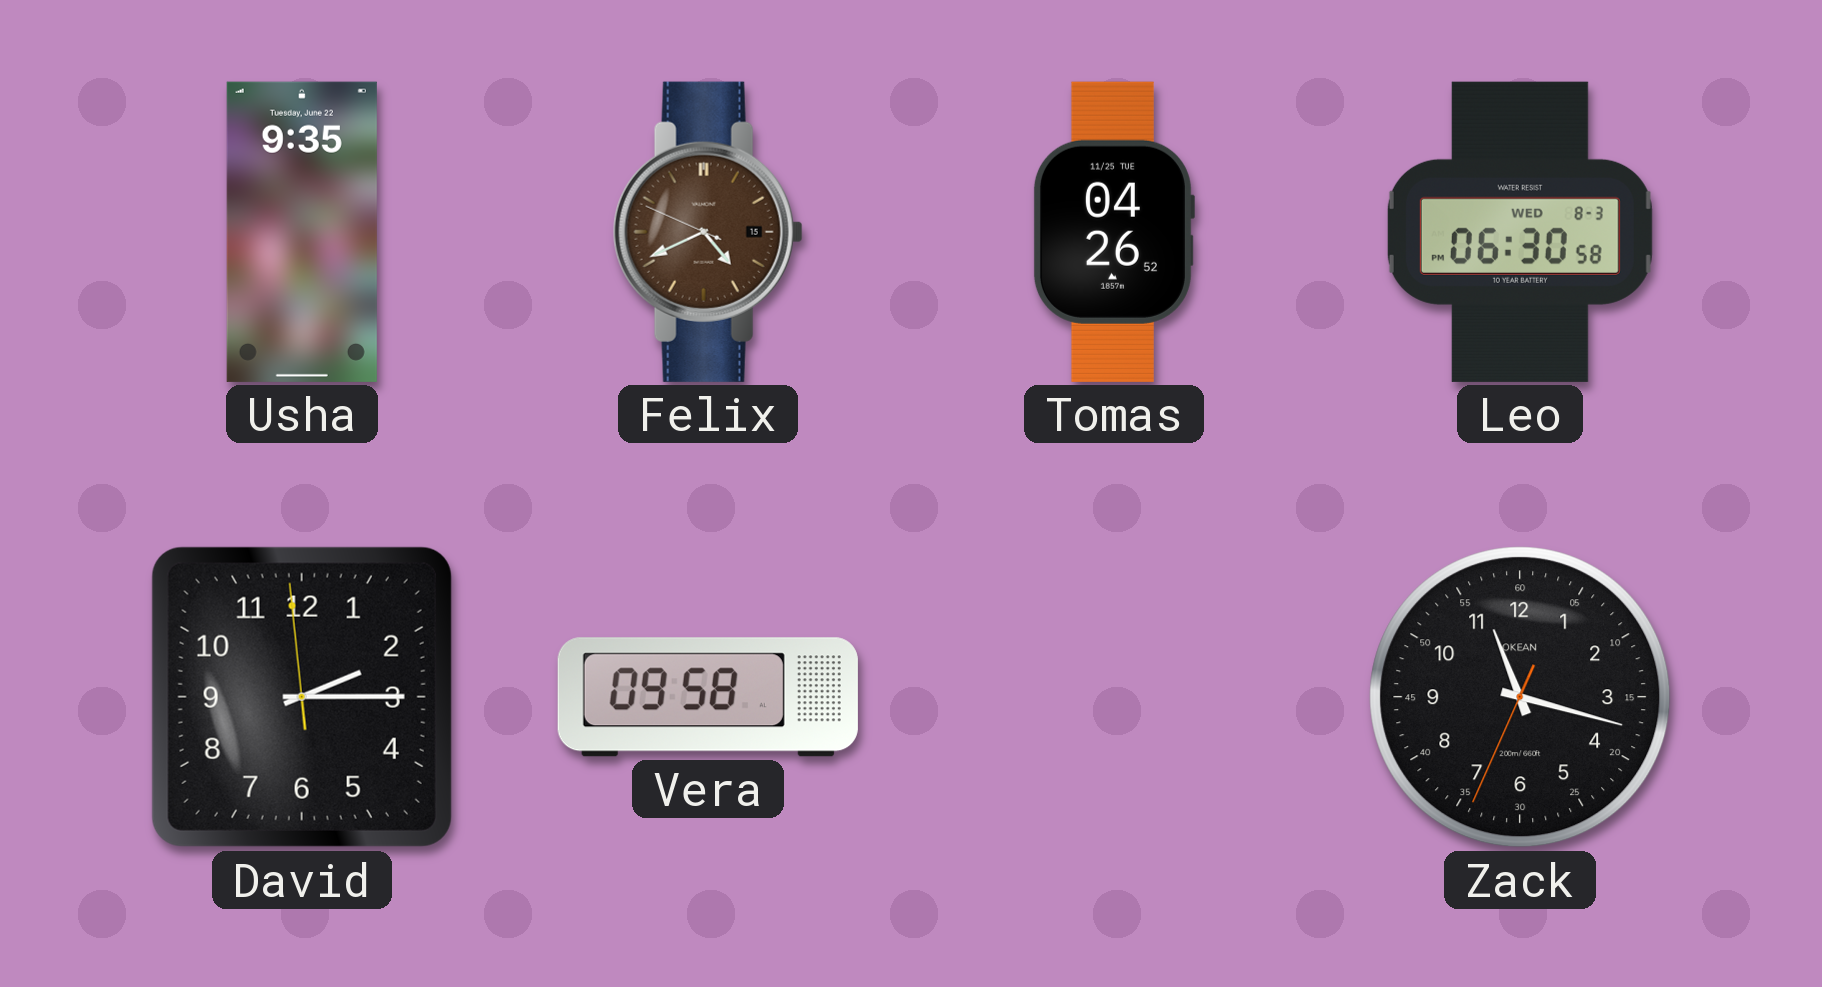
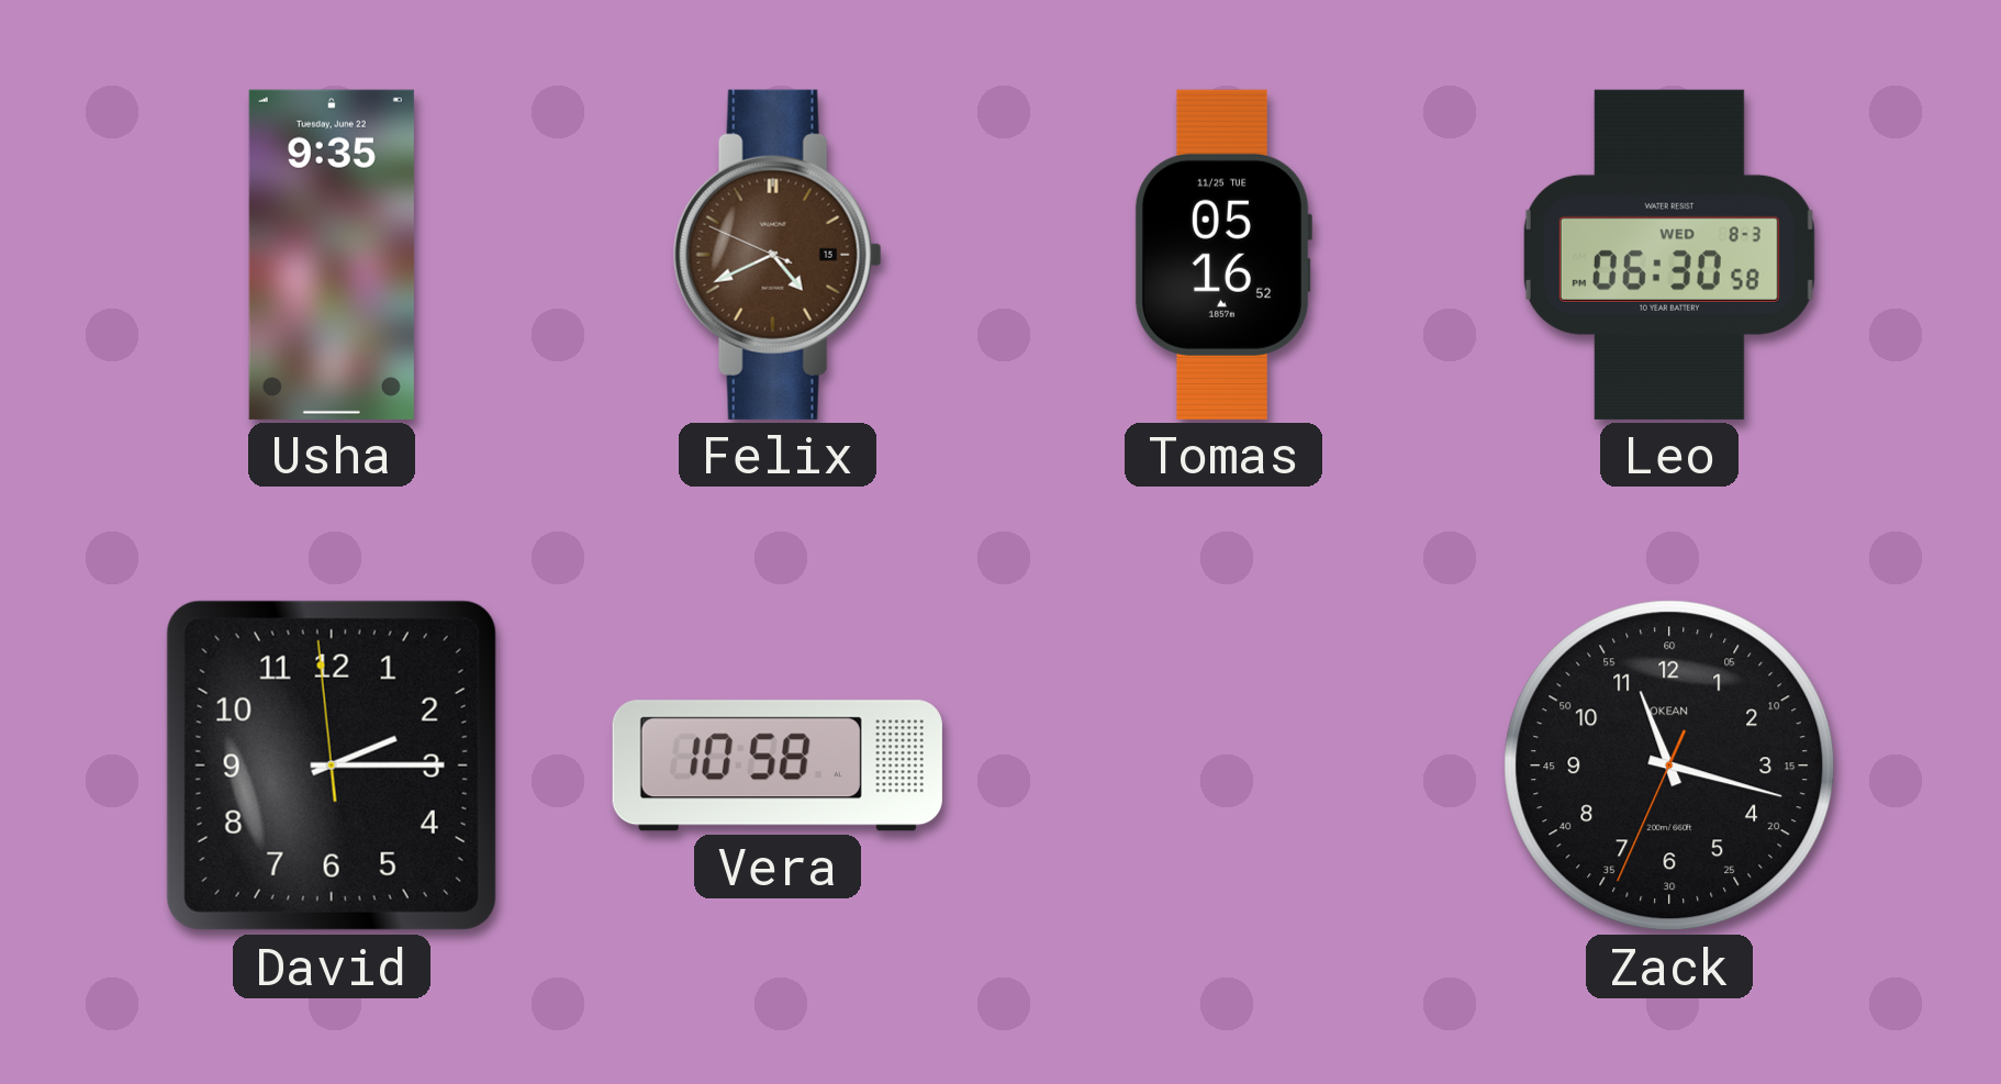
Tomas: 04:26 -> 05:16 (1222, 255)
Vera: 09:58 -> 10:58 (778, 765)
